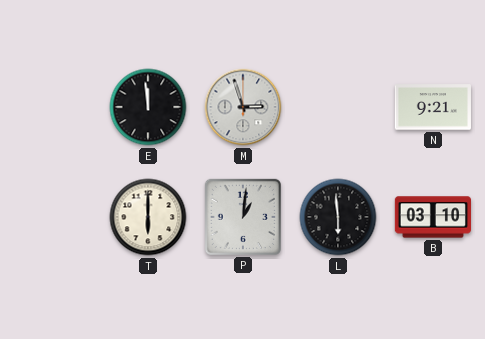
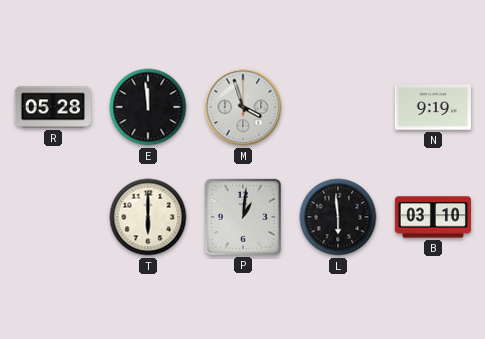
R: none -> 05:28 (53, 107)
M: 2:57 -> 3:57 (243, 107)
N: 9:21 -> 9:19 (433, 107)
